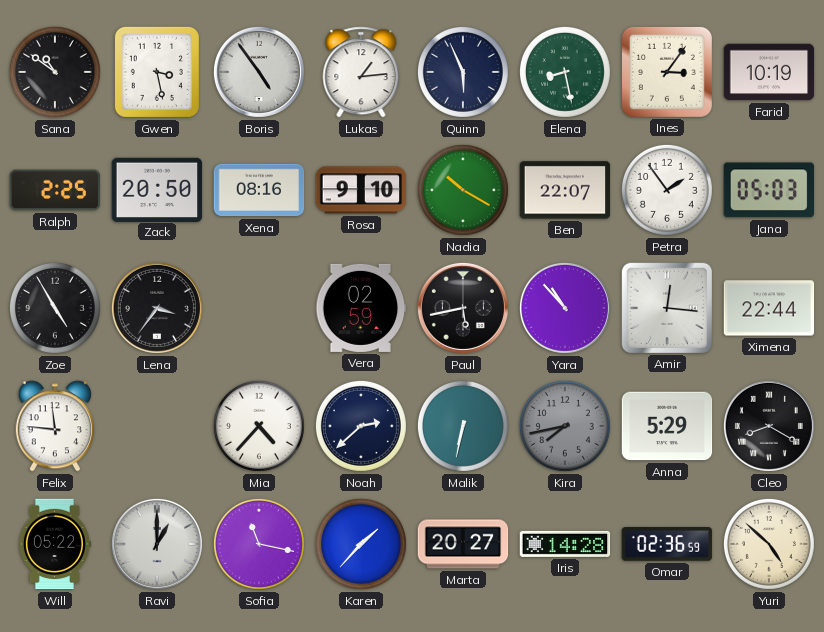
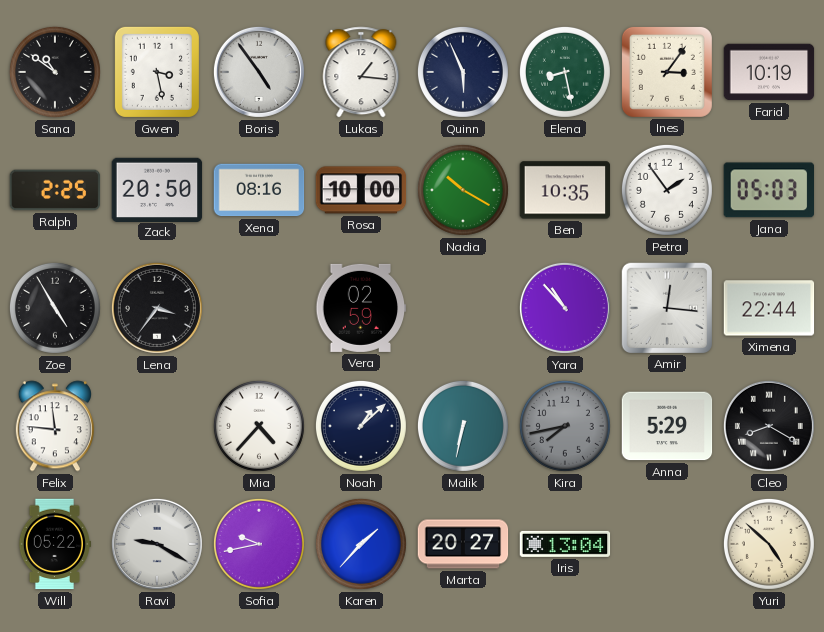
Lukas: 1:14 -> 1:16 (361, 72)
Rosa: 9:10 -> 10:00 (361, 190)
Ben: 22:07 -> 10:35 (565, 190)
Paul: 5:43 -> none (463, 308)
Noah: 2:38 -> 1:08 (361, 426)
Ravi: 1:00 -> 9:20 (157, 544)
Sofia: 11:17 -> 9:43 (259, 544)
Iris: 14:28 -> 13:04 (565, 544)
Omar: 02:36 -> none (667, 545)
